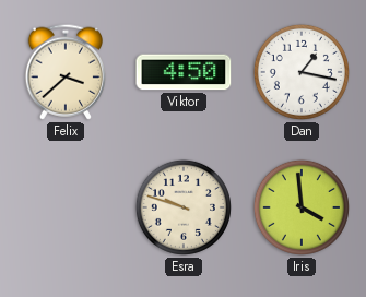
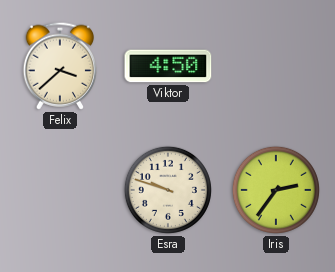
Dan: 1:17 -> none (302, 72)
Iris: 3:59 -> 2:36 (276, 190)
